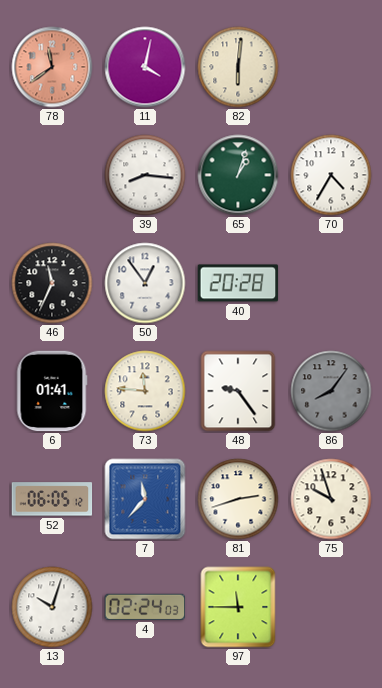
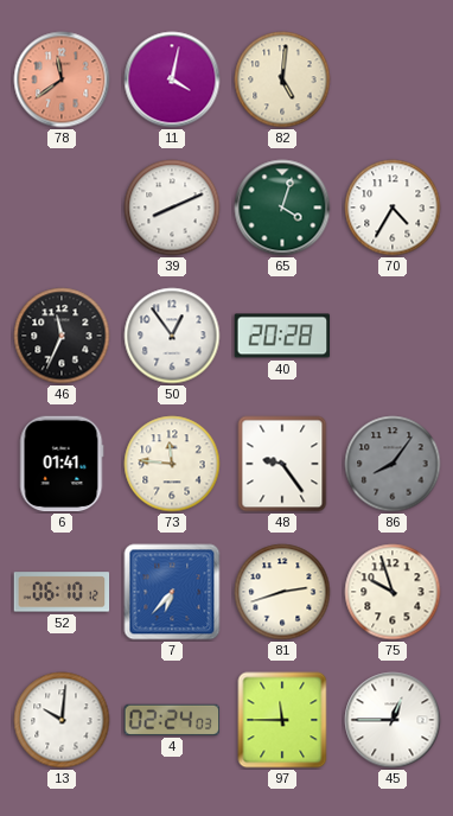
82: 6:01 -> 5:01 (282, 79)
39: 8:16 -> 8:11 (172, 208)
65: 1:03 -> 4:03 (282, 208)
52: 06:05 -> 06:10 (62, 592)
7: 11:37 -> 6:37 (172, 592)
13: 10:03 -> 10:01 (62, 720)
45: none -> 12:45 (393, 720)
